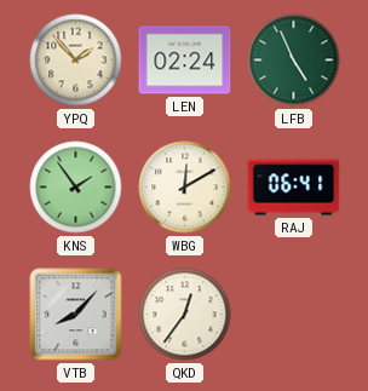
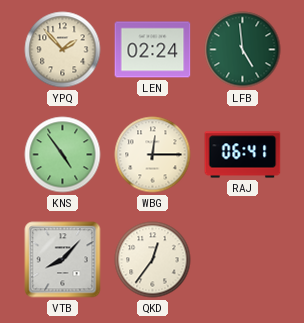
LFB: 4:56 -> 4:59 (243, 50)
KNS: 1:54 -> 4:54 (63, 155)
WBG: 12:10 -> 12:15 (153, 155)
